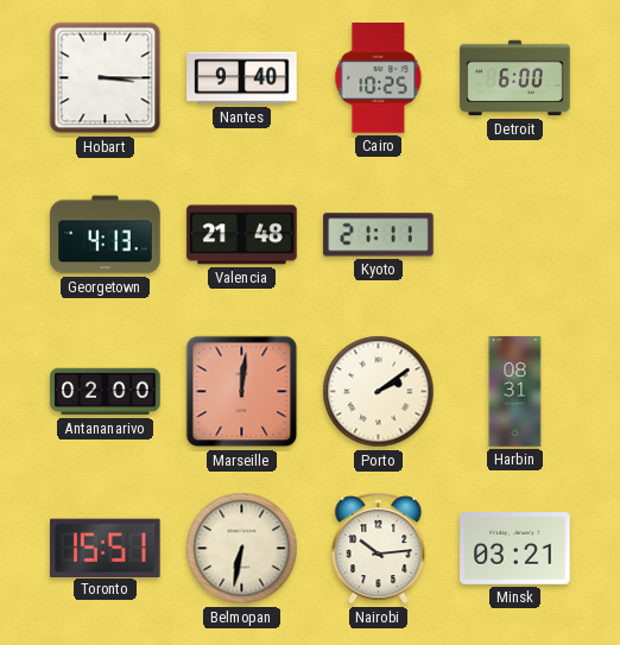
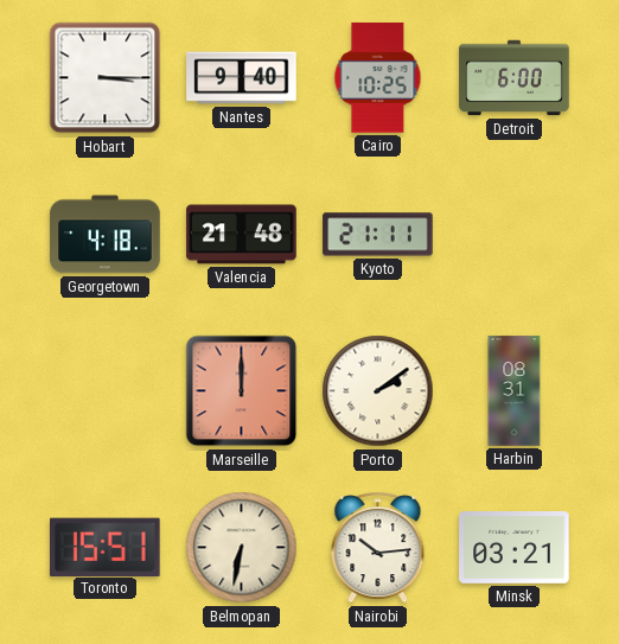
Georgetown: 4:13 -> 4:18 (106, 235)
Antananarivo: 02:00 -> none (106, 392)
Marseille: 12:01 -> 12:00 (242, 391)
